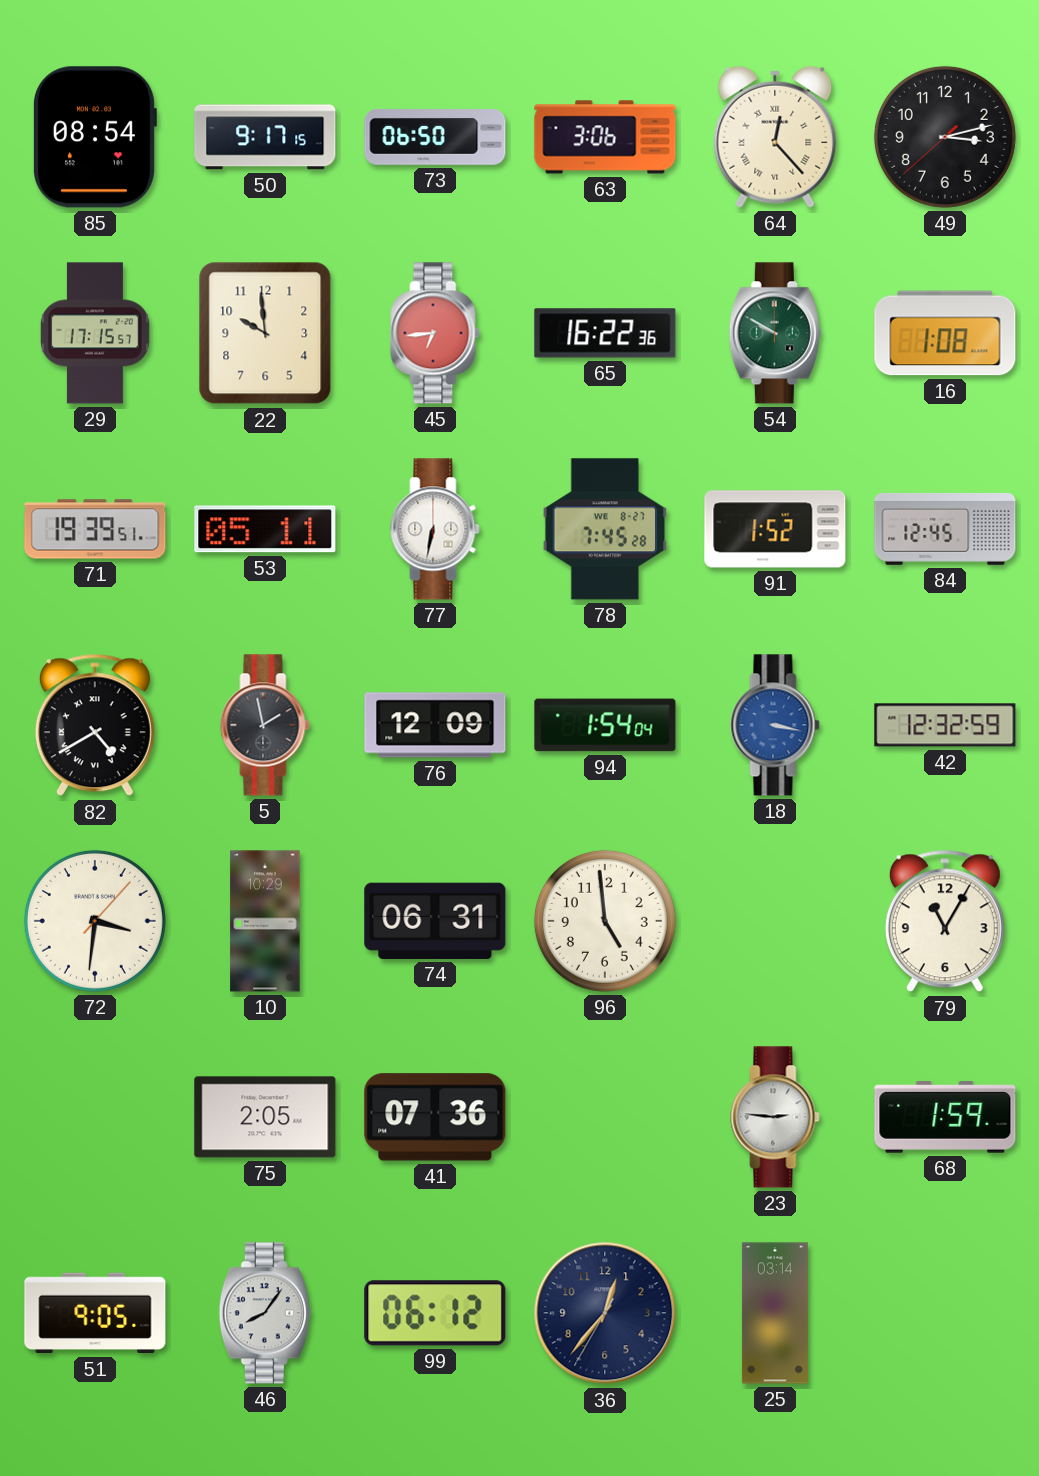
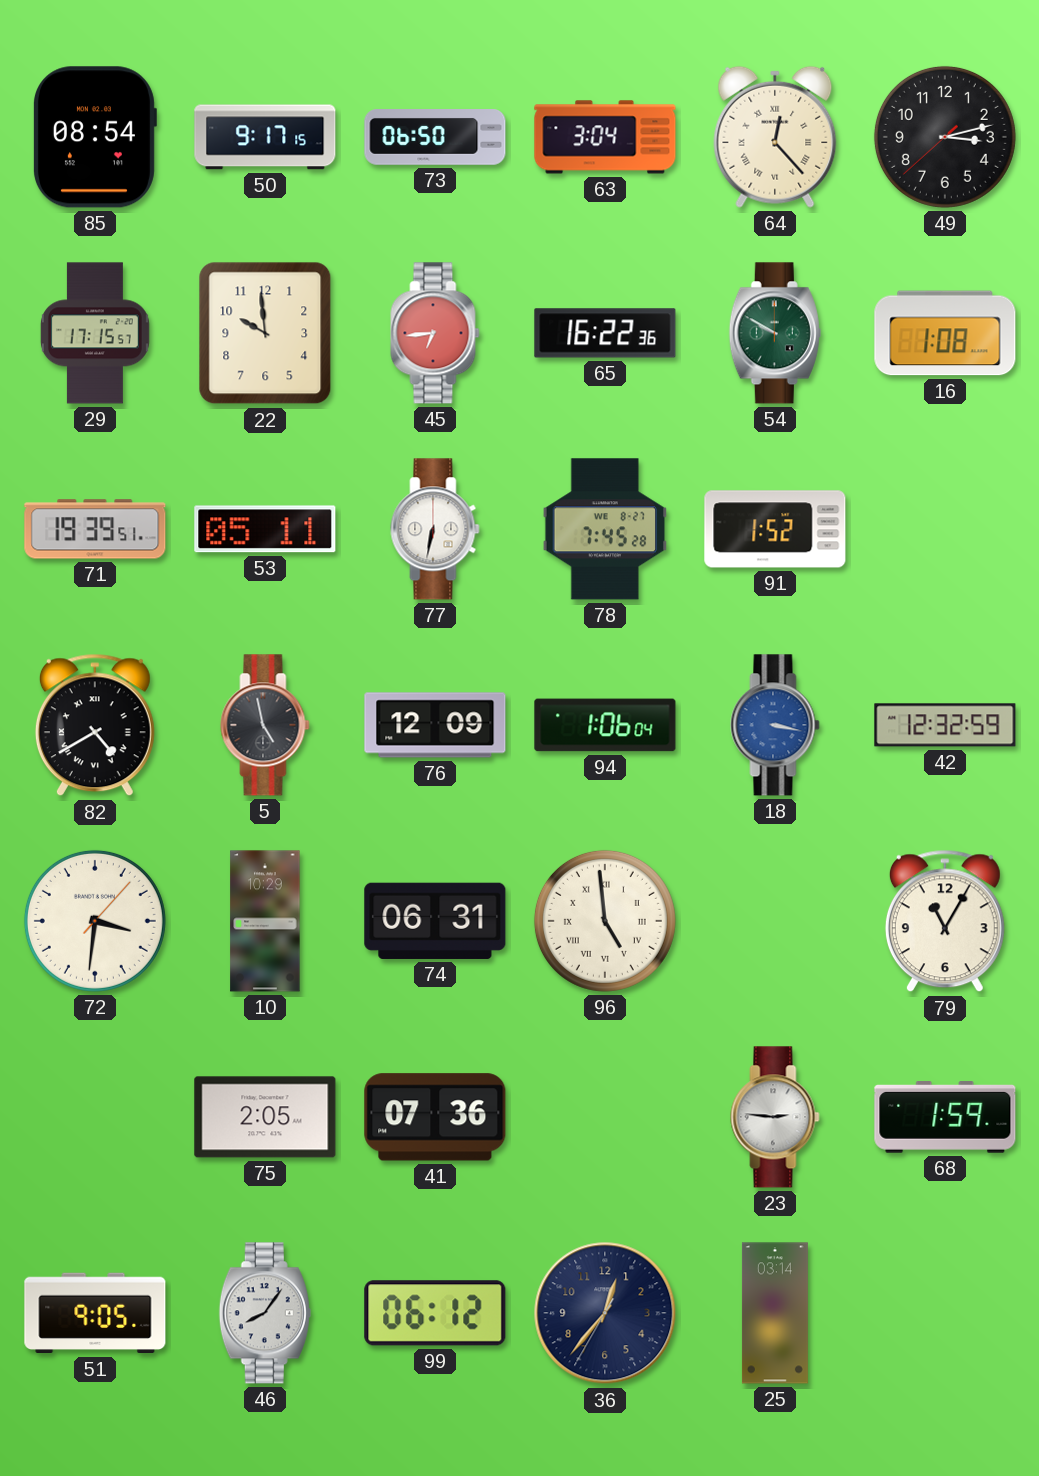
63: 3:06 -> 3:04 (605, 137)
84: 12:45 -> none (945, 529)
5: 1:58 -> 4:58 (265, 725)
94: 1:54 -> 1:06 (605, 725)
96 numerals: Arabic -> Roman (605, 921)
